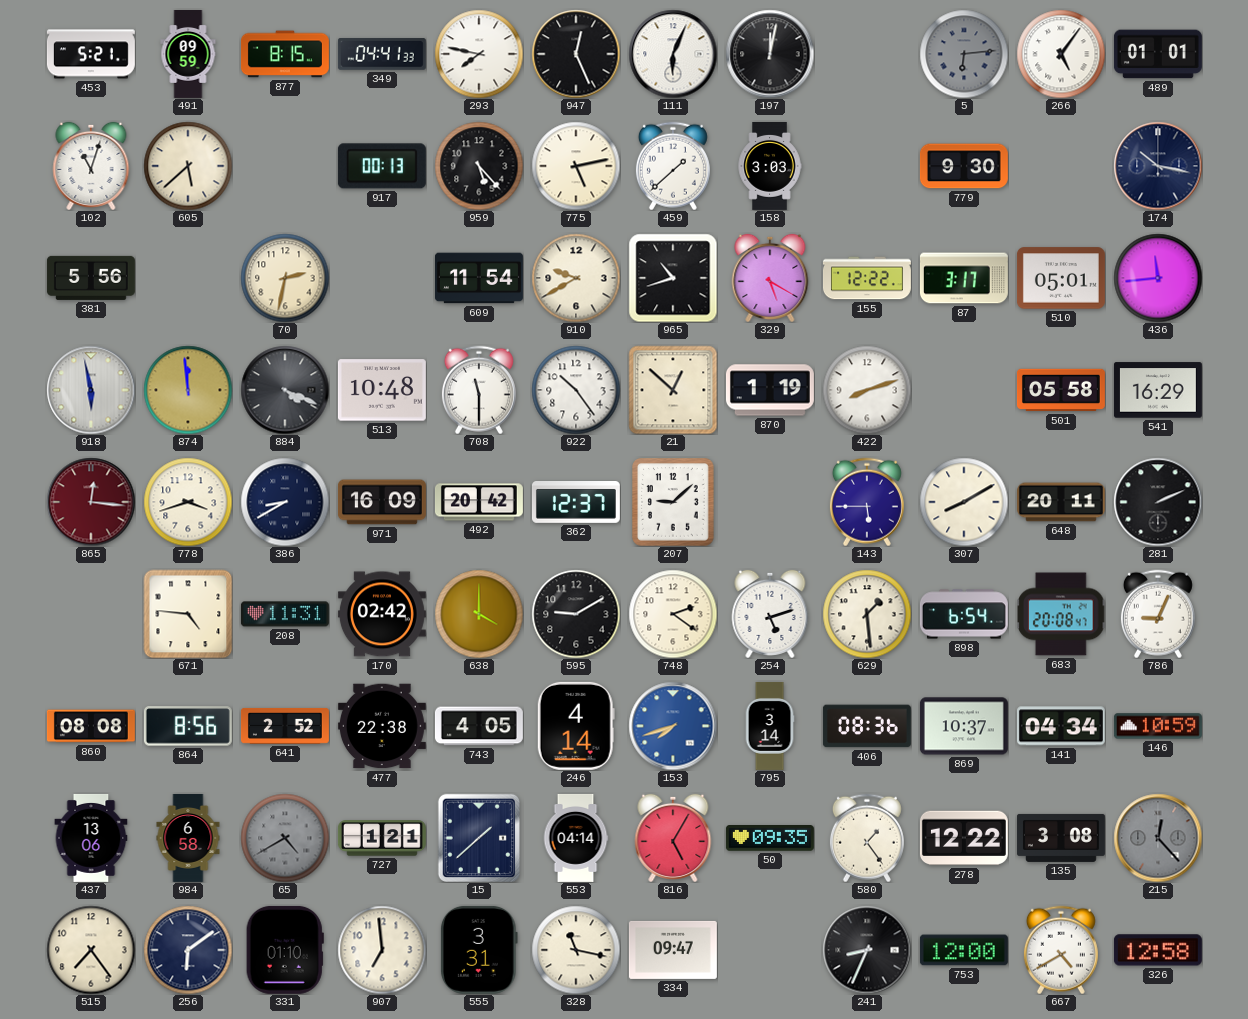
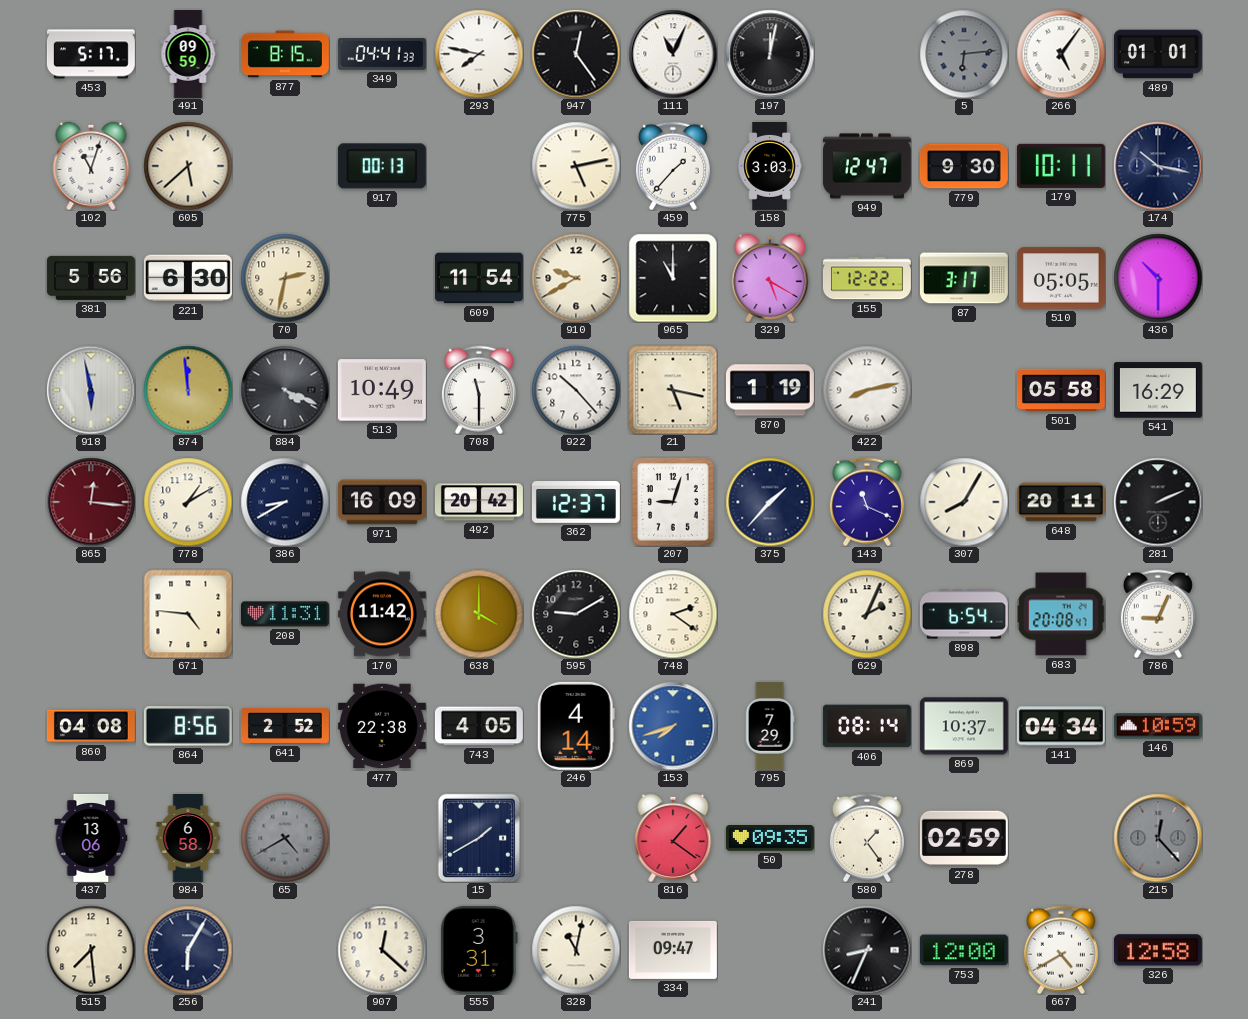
453: 5:21 -> 5:17 (91, 54)
947: 12:26 -> 12:24 (576, 54)
111: 6:04 -> 11:04 (673, 54)
959: 5:23 -> none (479, 166)
459: 1:38 -> 1:37 (673, 166)
949: none -> 12:47 (867, 166)
179: none -> 10:11 (1061, 166)
221: none -> 6:30 (188, 278)
965: 10:42 -> 11:00 (673, 278)
510: 05:01 -> 05:05 (1061, 278)
436: 11:44 -> 10:30 (1158, 278)
513: 10:48 -> 10:49 (382, 390)
922: 10:24 -> 10:23 (576, 390)
21: 12:52 -> 5:17 (673, 390)
422: 8:12 -> 8:13 (867, 390)
778: 3:42 -> 1:10 (188, 502)
207: 9:08 -> 9:03 (673, 502)
375: none -> 1:37 (770, 502)
143: 5:45 -> 11:19 (867, 502)
307: 8:10 -> 8:05 (964, 502)
170: 02:42 -> 11:42 (382, 614)
254: 5:12 -> none (770, 614)
629: 1:29 -> 2:04 (867, 614)
860: 08:08 -> 04:08 (91, 726)
795: 3:14 -> 7:29 (770, 726)
406: 08:36 -> 08:14 (867, 726)
727: 1:21 -> none (382, 838)
15: 1:38 -> 1:40 (478, 838)
553: 04:14 -> none (576, 838)
816: 5:05 -> 1:21 (673, 838)
278: 12:22 -> 02:59 (964, 838)
135: 3:08 -> none (1061, 838)
515: 7:24 -> 7:29 (91, 950)
256: 6:09 -> 6:05 (188, 950)
331: 01:10 -> none (285, 950)
907: 6:59 -> 12:22 (382, 950)
328: 11:17 -> 11:02 (576, 950)
